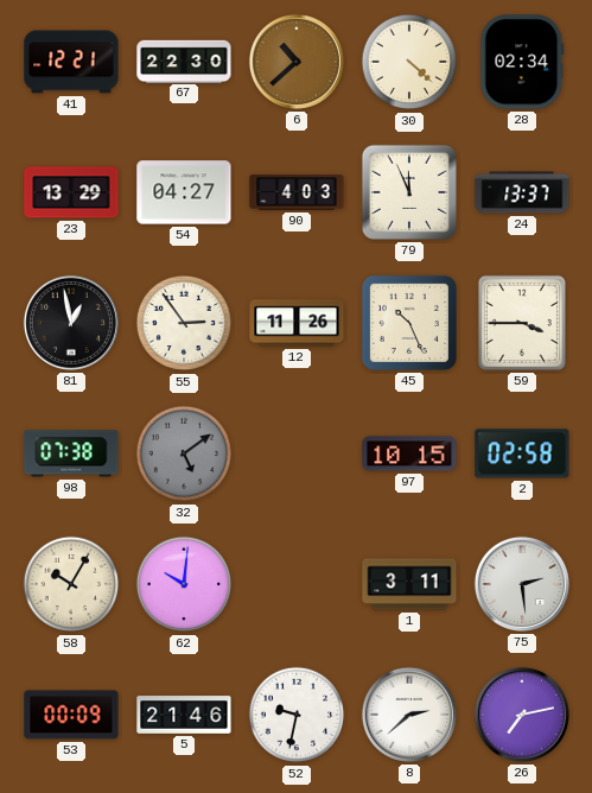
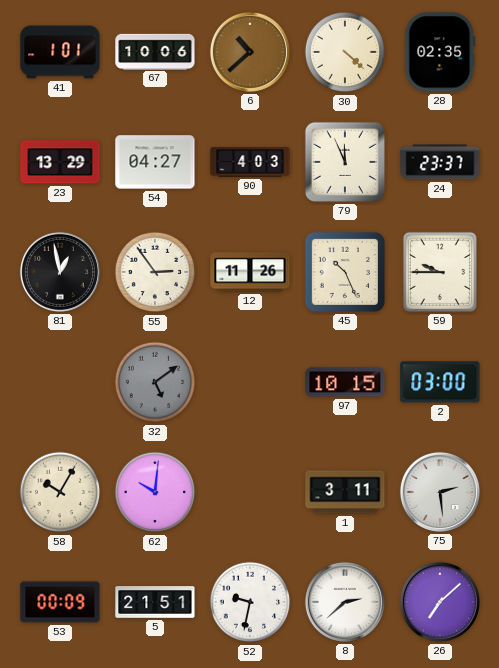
41: 12:21 -> 1:01 (60, 52)
67: 22:30 -> 10:06 (155, 51)
28: 02:34 -> 02:35 (440, 52)
24: 13:37 -> 23:37 (440, 162)
59: 3:45 -> 9:45 (440, 272)
98: 07:38 -> none (71, 453)
2: 02:58 -> 03:00 (440, 382)
5: 21:46 -> 21:51 (155, 602)
26: 7:13 -> 7:08 (440, 602)
